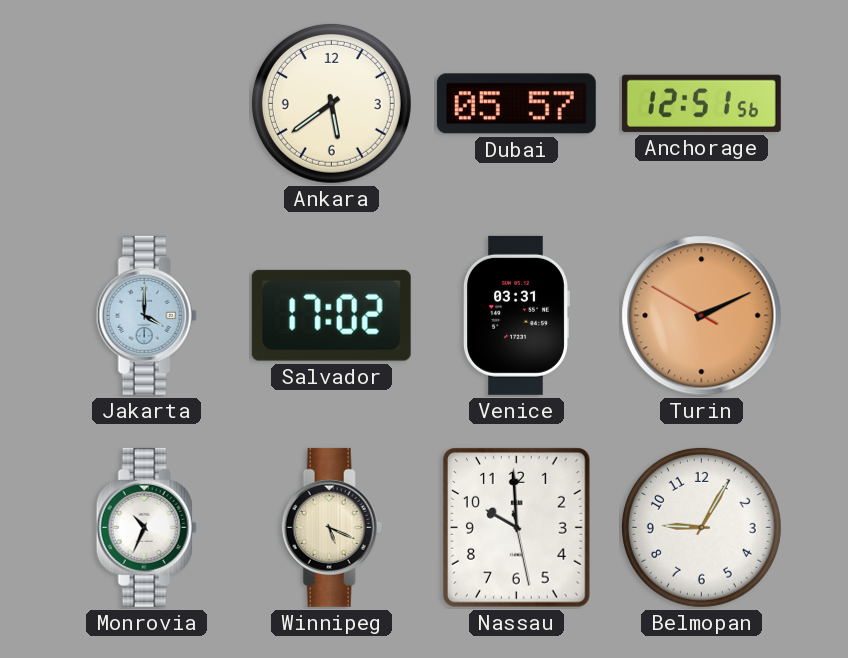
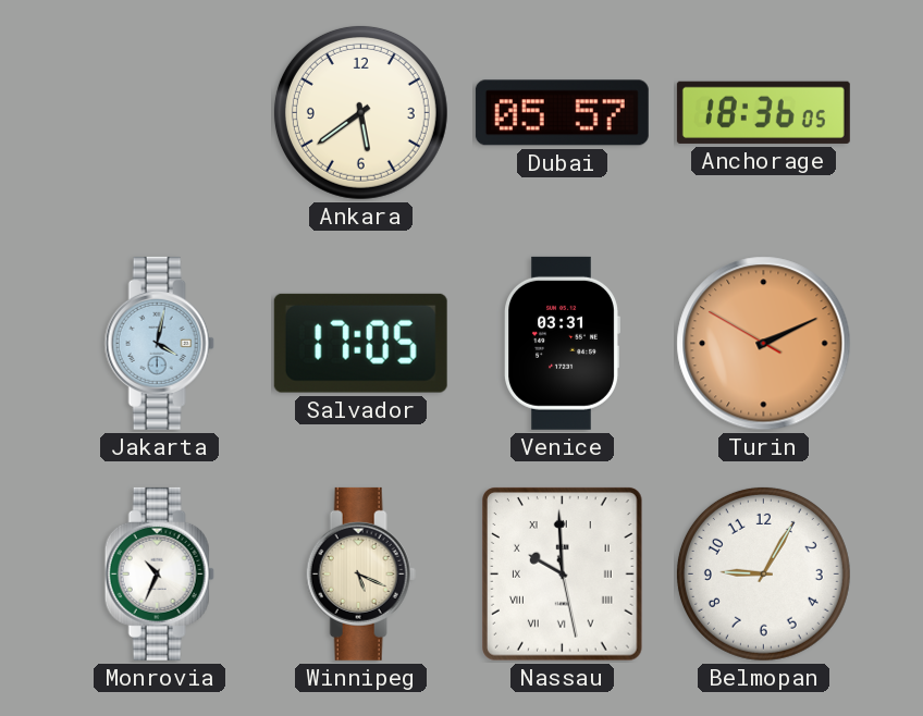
Anchorage: 12:51 -> 18:36 (763, 112)
Jakarta: 4:00 -> 4:02 (159, 343)
Salvador: 17:02 -> 17:05 (360, 343)
Nassau numerals: Arabic -> Roman (563, 575)
